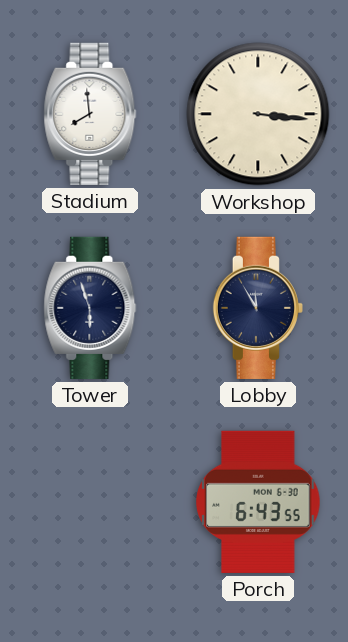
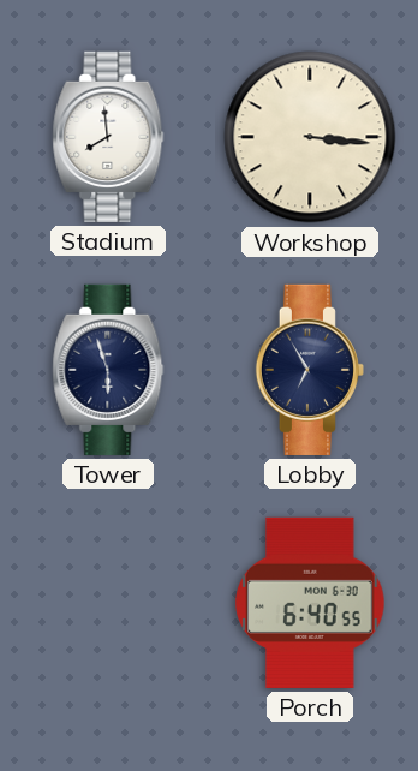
Lobby: 11:55 -> 6:55 (309, 370)
Porch: 6:43 -> 6:40 (310, 603)
